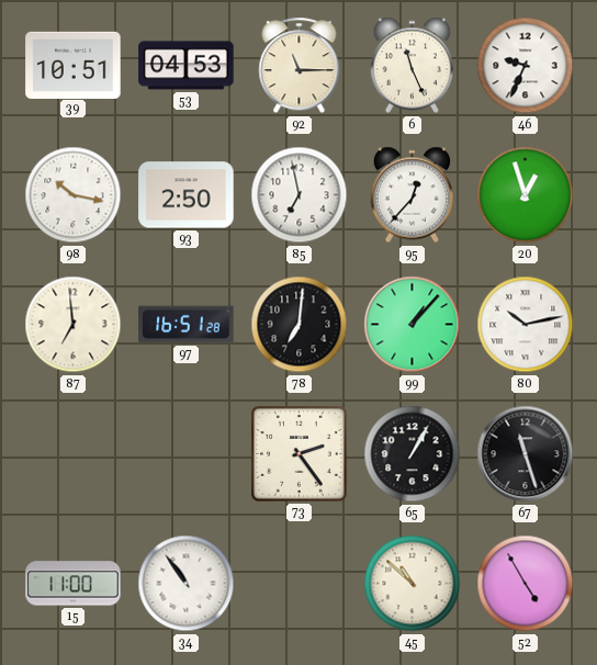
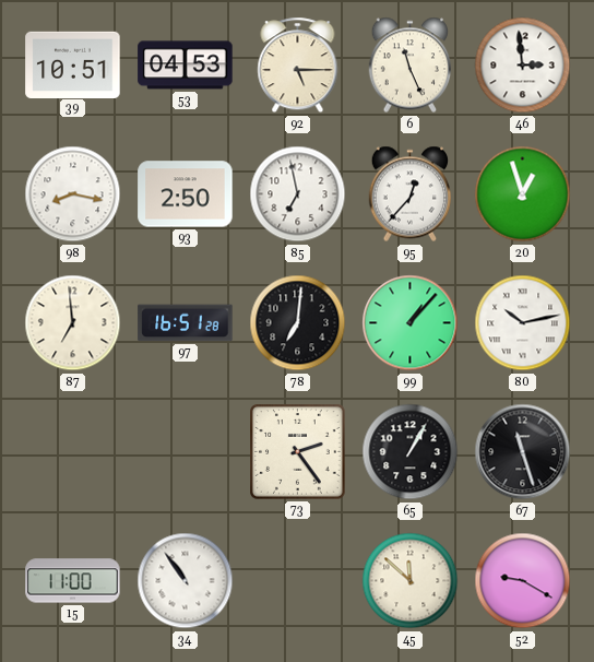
92: 11:15 -> 5:15 (298, 66)
46: 9:34 -> 2:59 (523, 66)
98: 10:17 -> 8:17 (73, 194)
45: 10:52 -> 11:52 (411, 581)
52: 4:55 -> 9:20 (523, 581)
